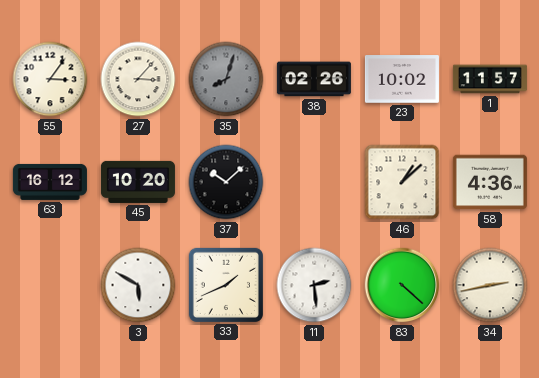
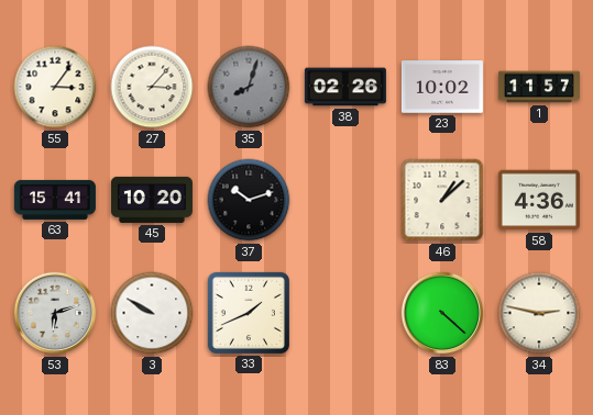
63: 16:12 -> 15:41 (55, 200)
37: 10:08 -> 10:12 (249, 200)
53: none -> 6:12 (55, 313)
3: 5:50 -> 9:50 (152, 313)
11: 2:29 -> none (314, 285)
34: 2:43 -> 2:47 (539, 313)
